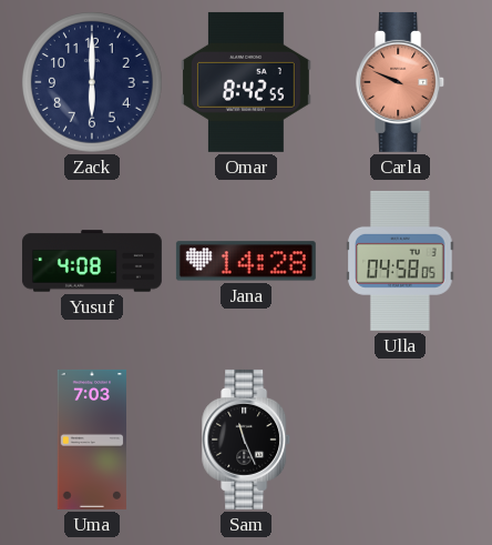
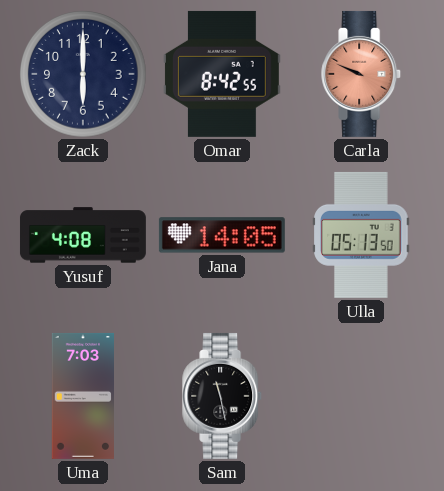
Jana: 14:28 -> 14:05 (222, 235)
Ulla: 04:58 -> 05:13 (361, 235)
Sam: 11:26 -> 11:28 (223, 396)
